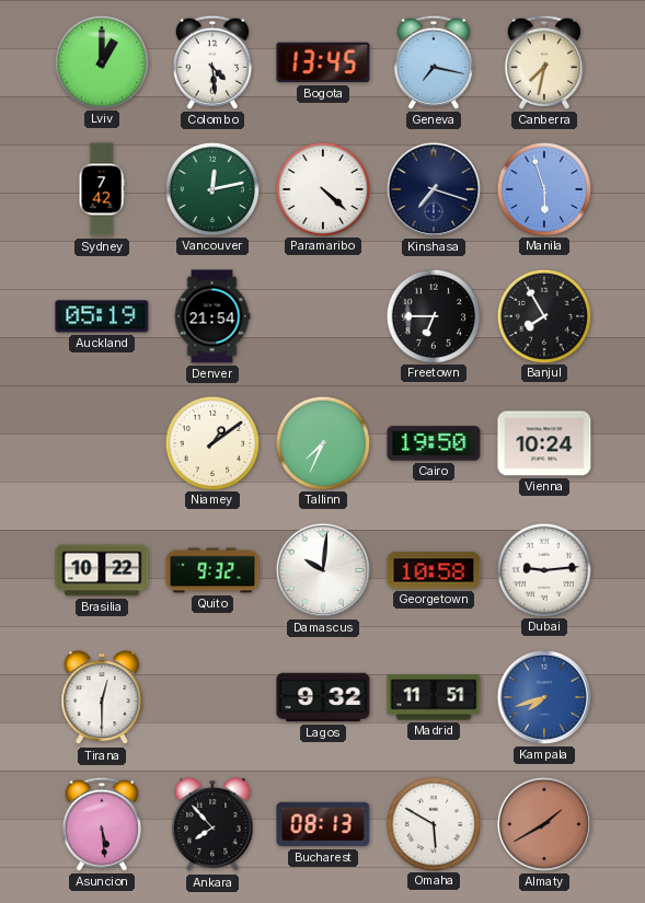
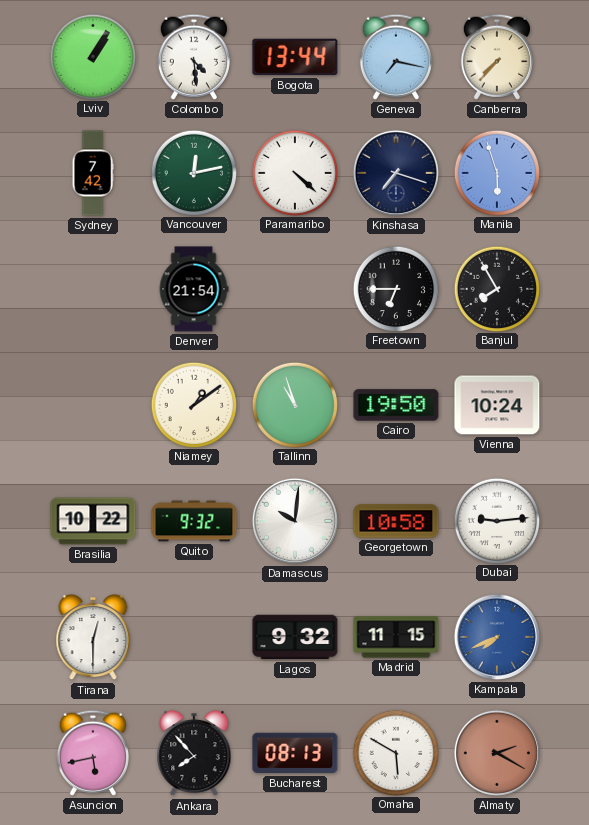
Lviv: 1:00 -> 1:05 (92, 56)
Bogota: 13:45 -> 13:44 (295, 57)
Canberra: 7:32 -> 7:37 (497, 57)
Auckland: 05:19 -> none (102, 316)
Tallinn: 7:34 -> 10:57 (294, 404)
Madrid: 11:51 -> 11:15 (396, 637)
Kampala: 7:42 -> 7:41 (497, 637)
Asuncion: 5:29 -> 5:43 (93, 753)
Almaty: 1:40 -> 2:20 (497, 753)
